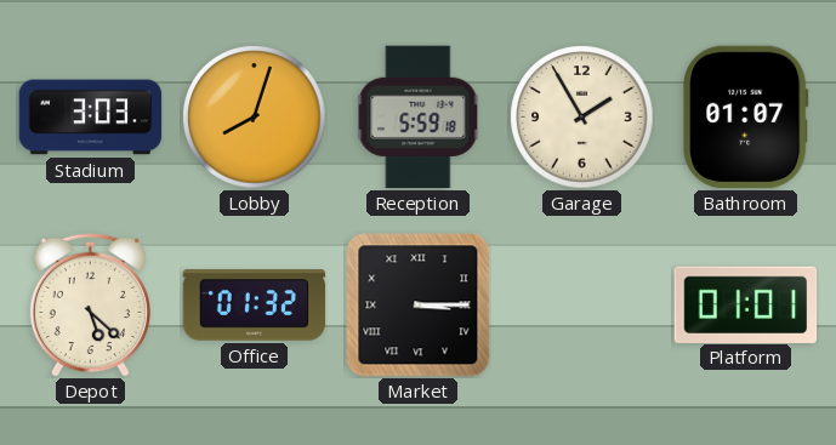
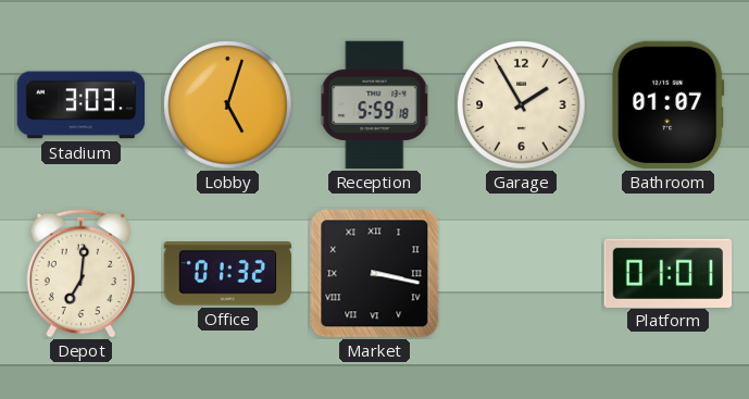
Lobby: 8:03 -> 5:03 (228, 105)
Depot: 5:22 -> 7:01 (80, 273)
Market: 3:15 -> 3:17 (375, 274)
